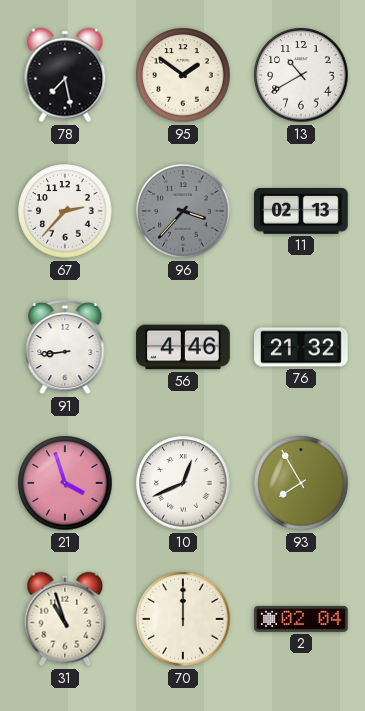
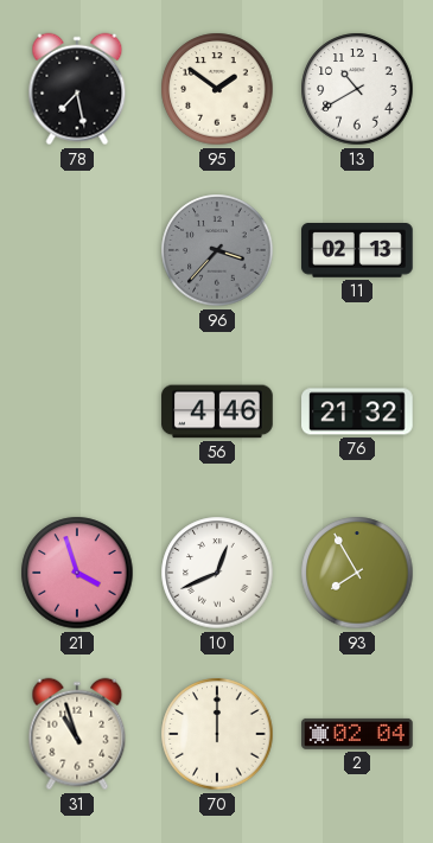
67: 2:37 -> none (65, 211)
91: 8:44 -> none (65, 347)
